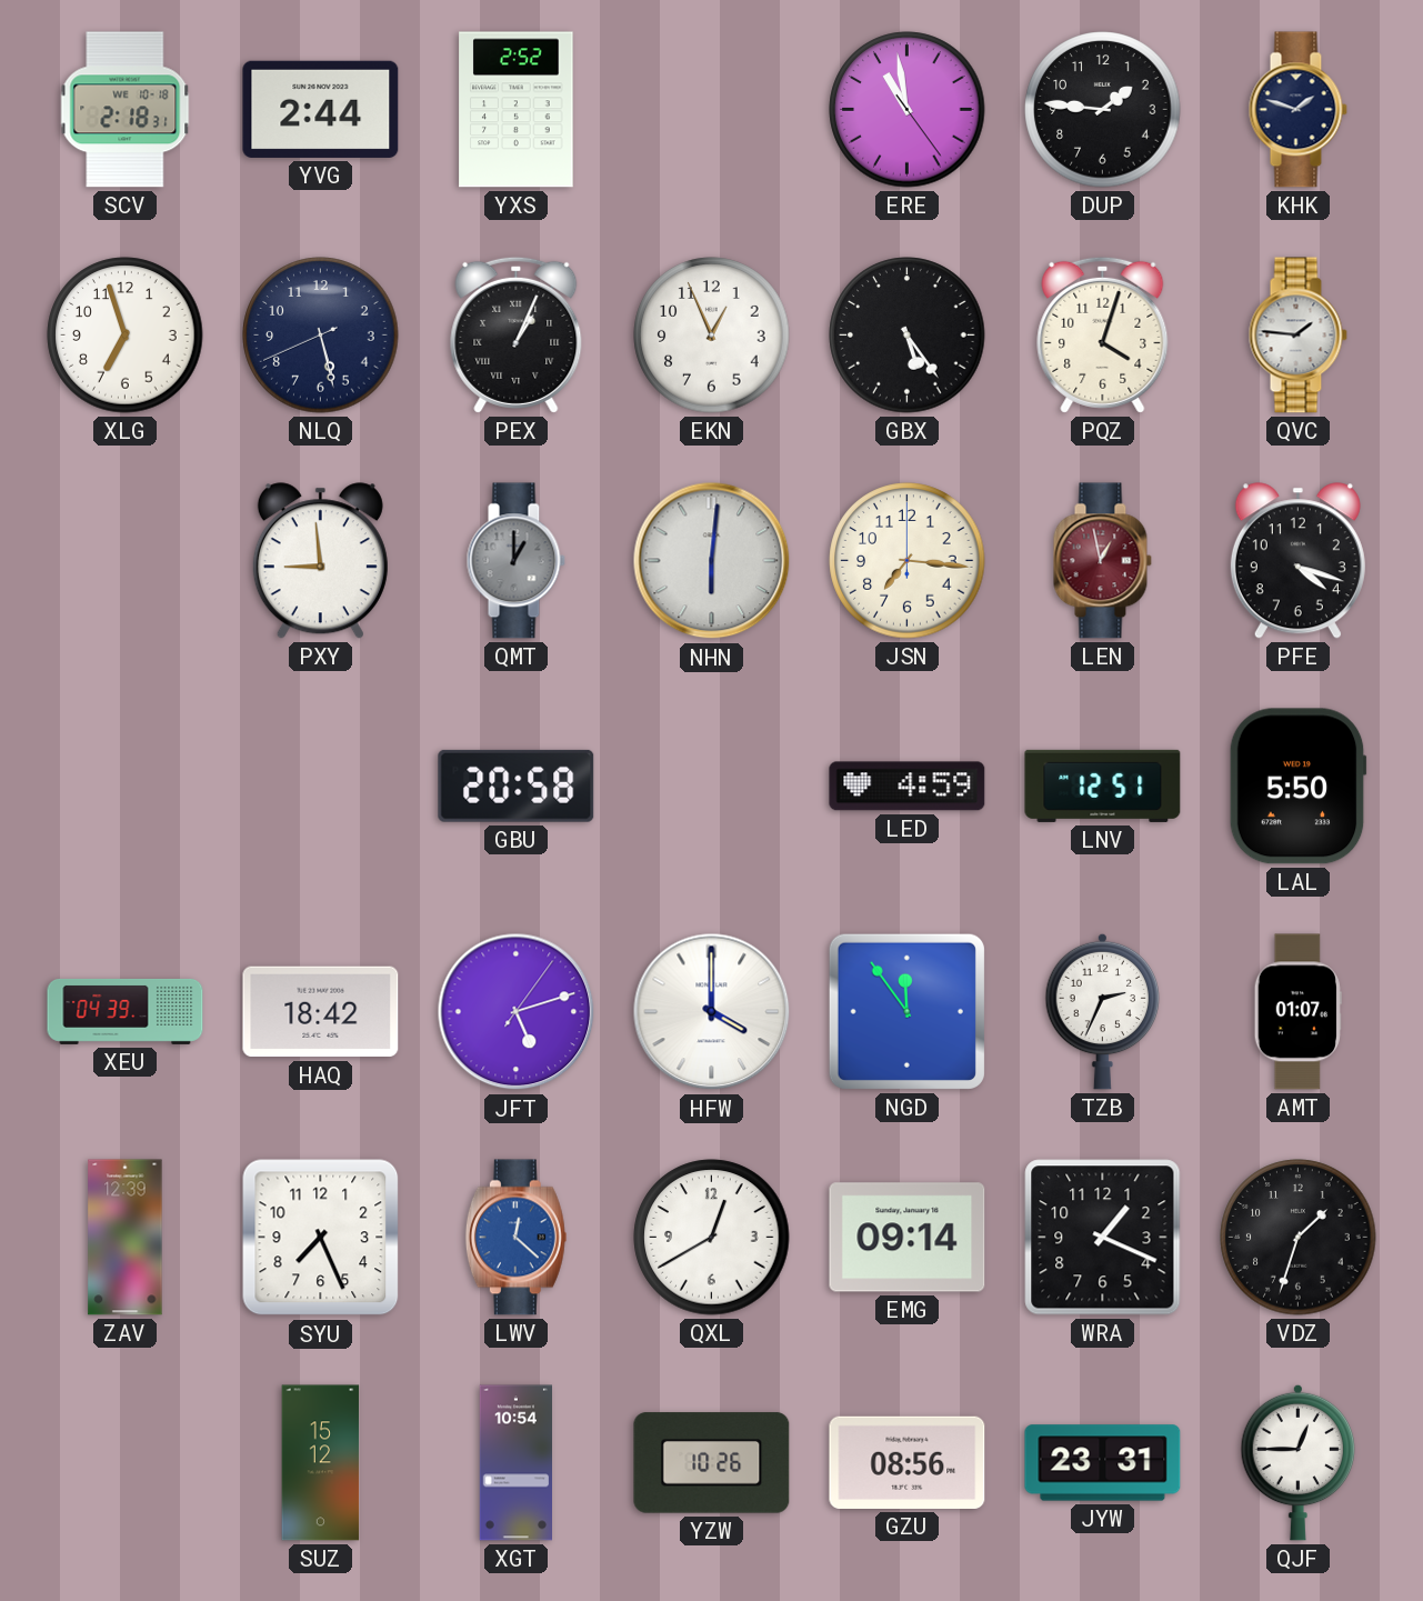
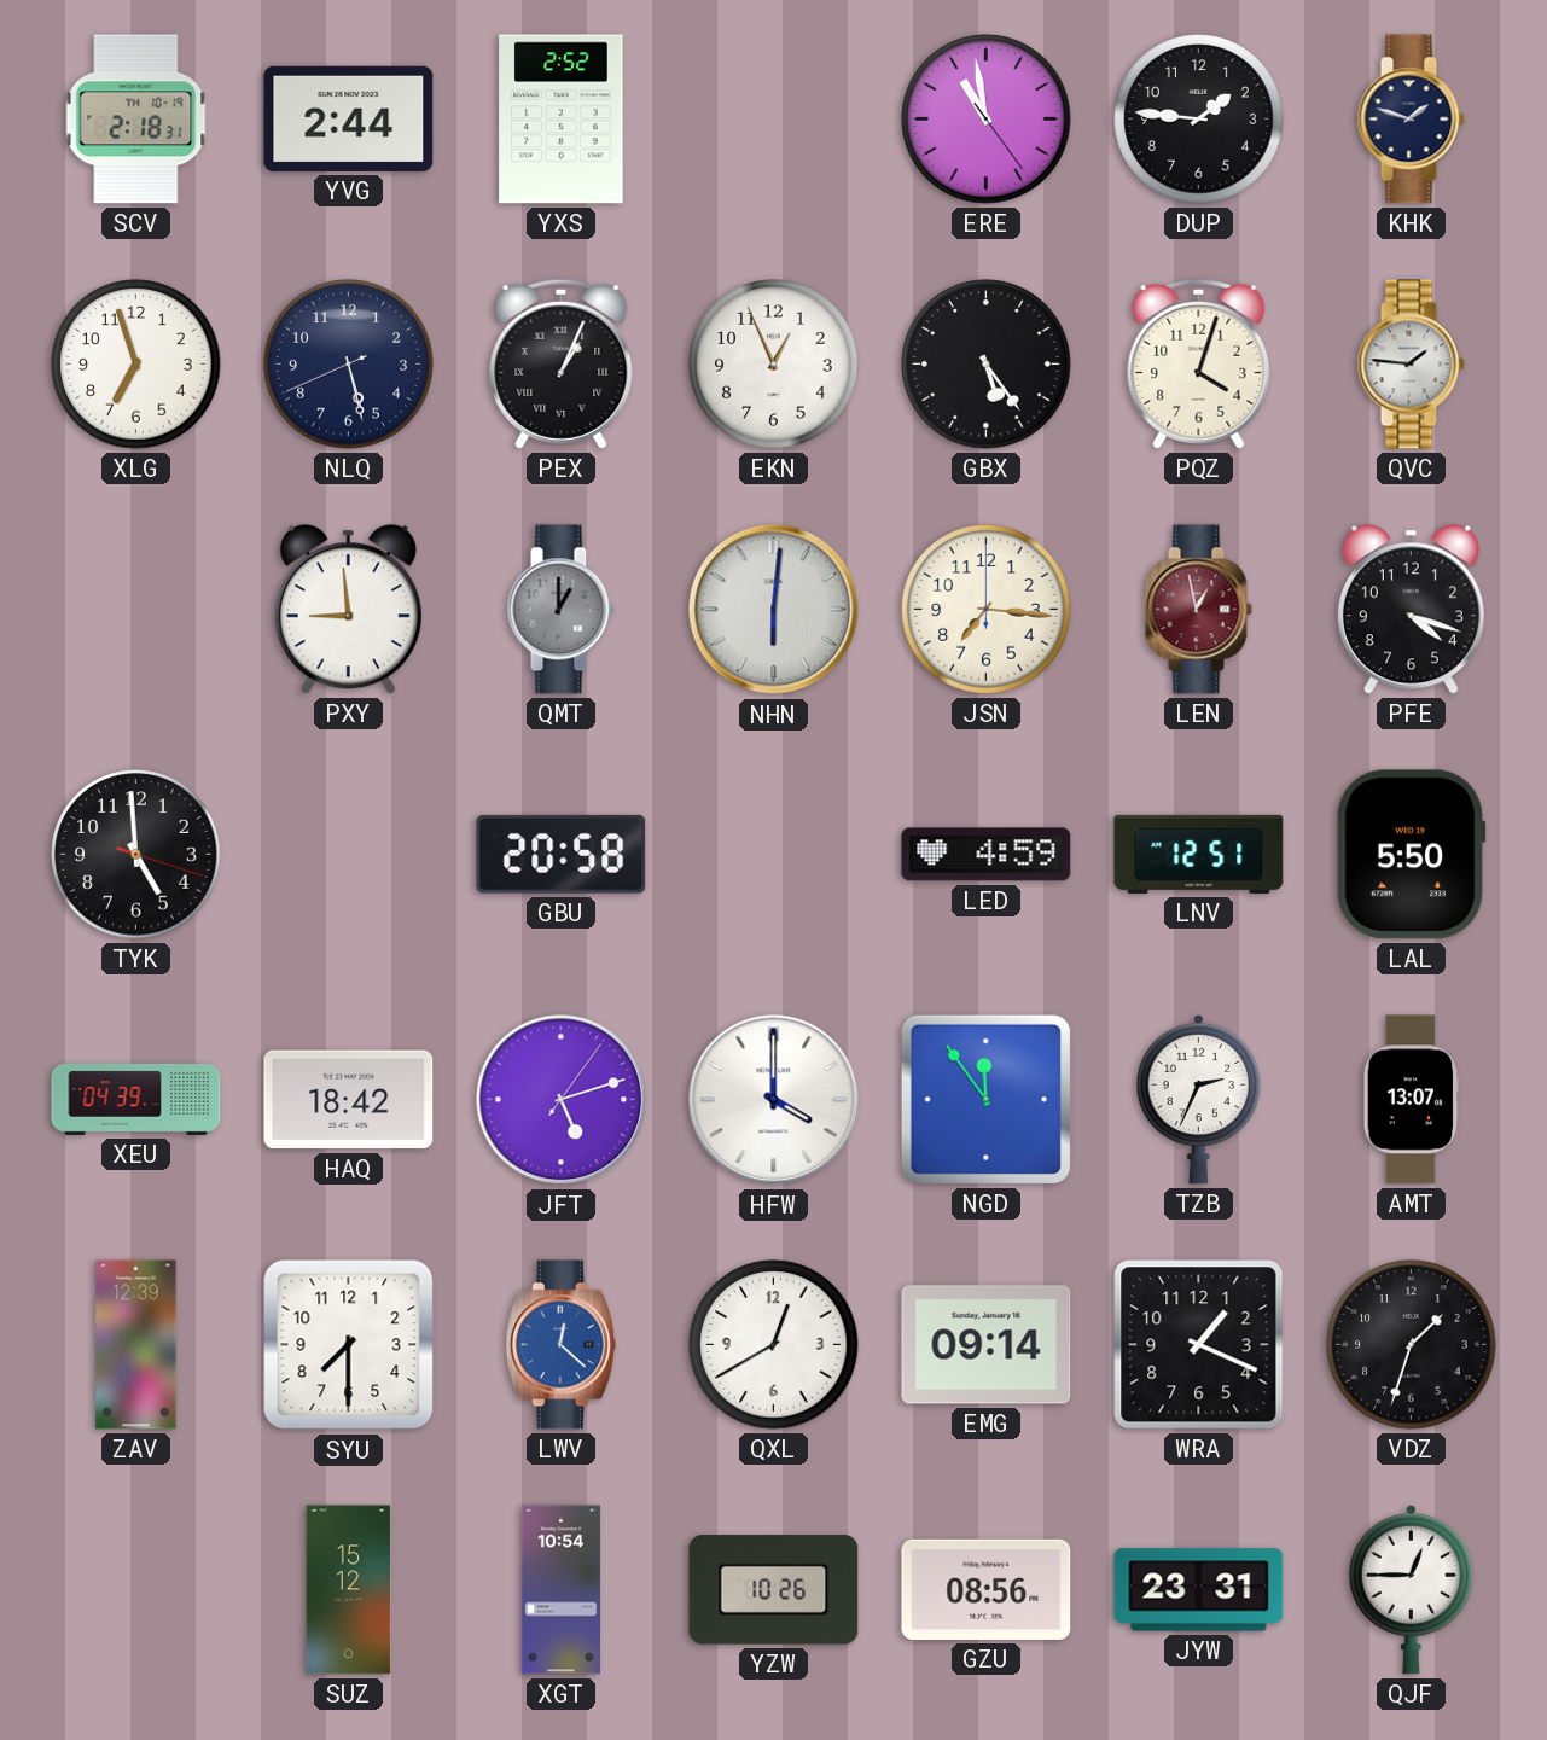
SCV date: WE 10-18 -> TH 10-19 (136, 120)
TYK: none -> 4:59 (136, 855)
AMT: 01:07 -> 13:07 (1411, 1100)
SYU: 7:26 -> 7:30 (349, 1345)
